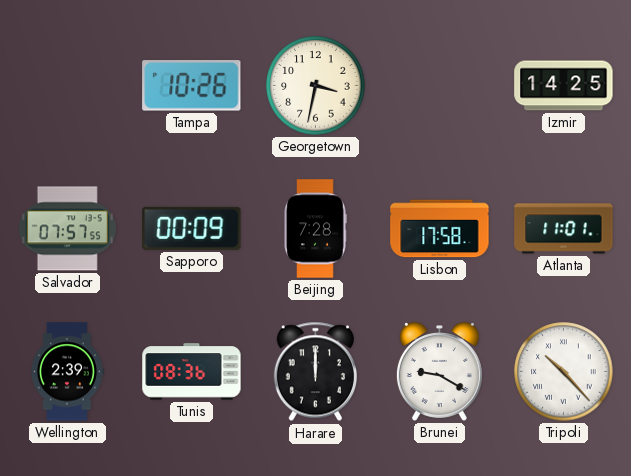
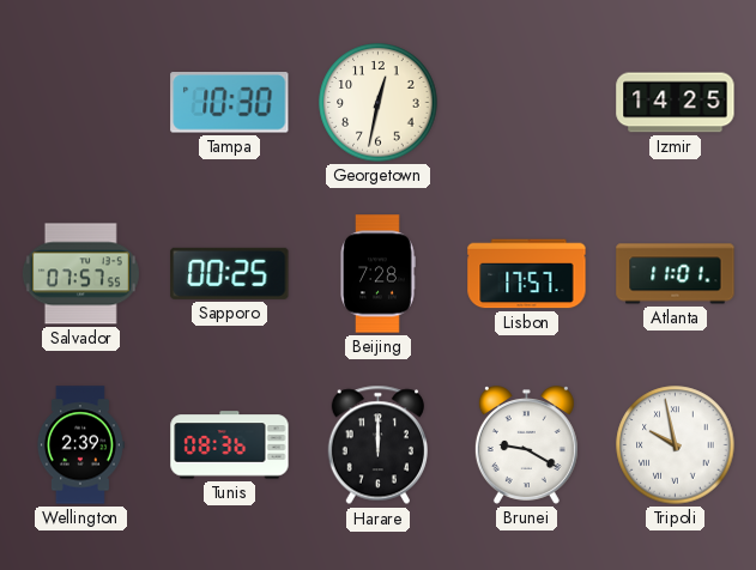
Tampa: 10:26 -> 10:30 (230, 103)
Georgetown: 3:32 -> 12:32 (379, 103)
Sapporo: 00:09 -> 00:25 (230, 273)
Lisbon: 17:58 -> 17:57 (527, 274)
Tripoli: 10:23 -> 9:58 (676, 445)
